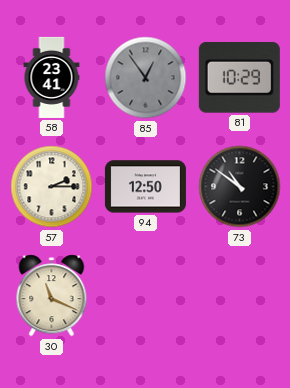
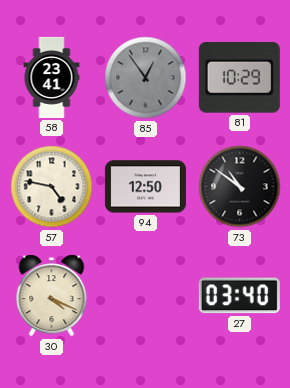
57: 2:15 -> 4:47 (52, 187)
30: 11:19 -> 4:19 (52, 296)
27: none -> 03:40 (239, 296)
